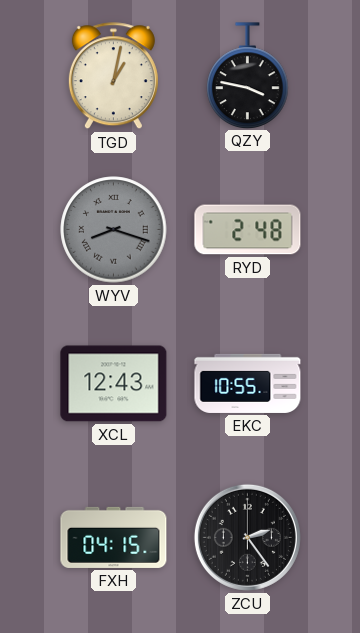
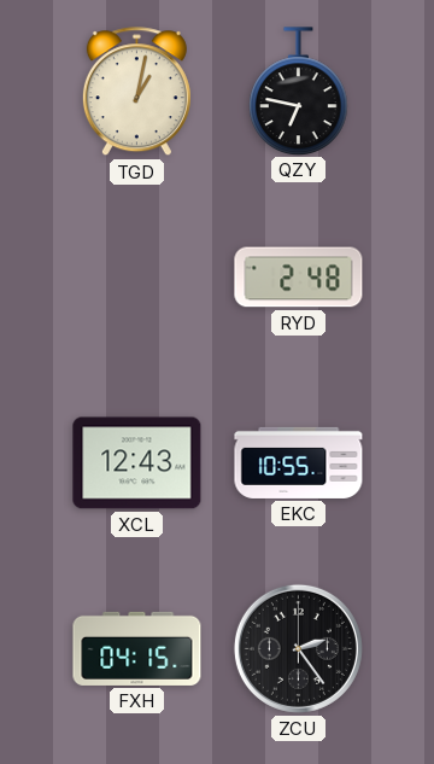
QZY: 3:47 -> 6:47 (299, 91)
WYV: 8:18 -> none (114, 230)
